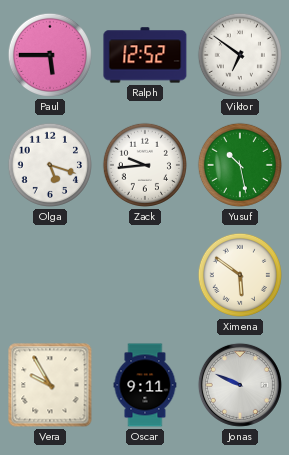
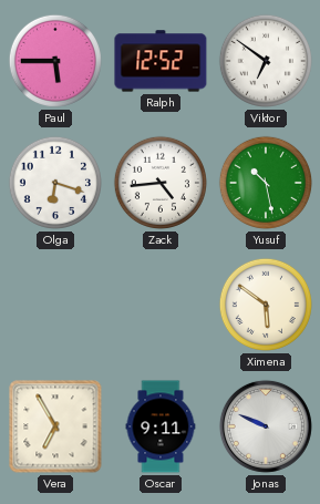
Olga: 5:18 -> 6:18 (55, 183)
Zack: 9:44 -> 4:44 (161, 183)
Vera: 9:55 -> 6:55 (55, 426)
